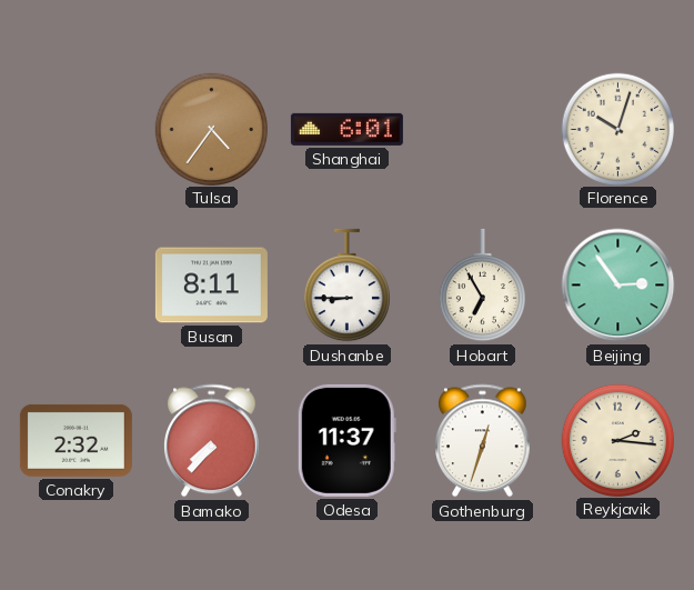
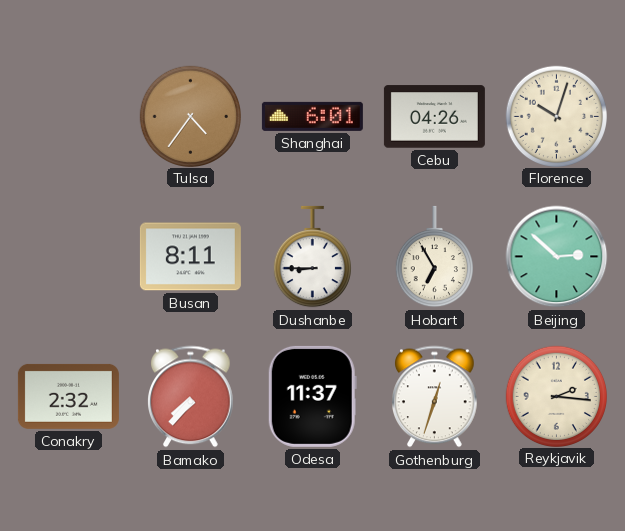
Cebu: none -> 04:26 (434, 117)
Beijing: 2:54 -> 2:52 (557, 257)
